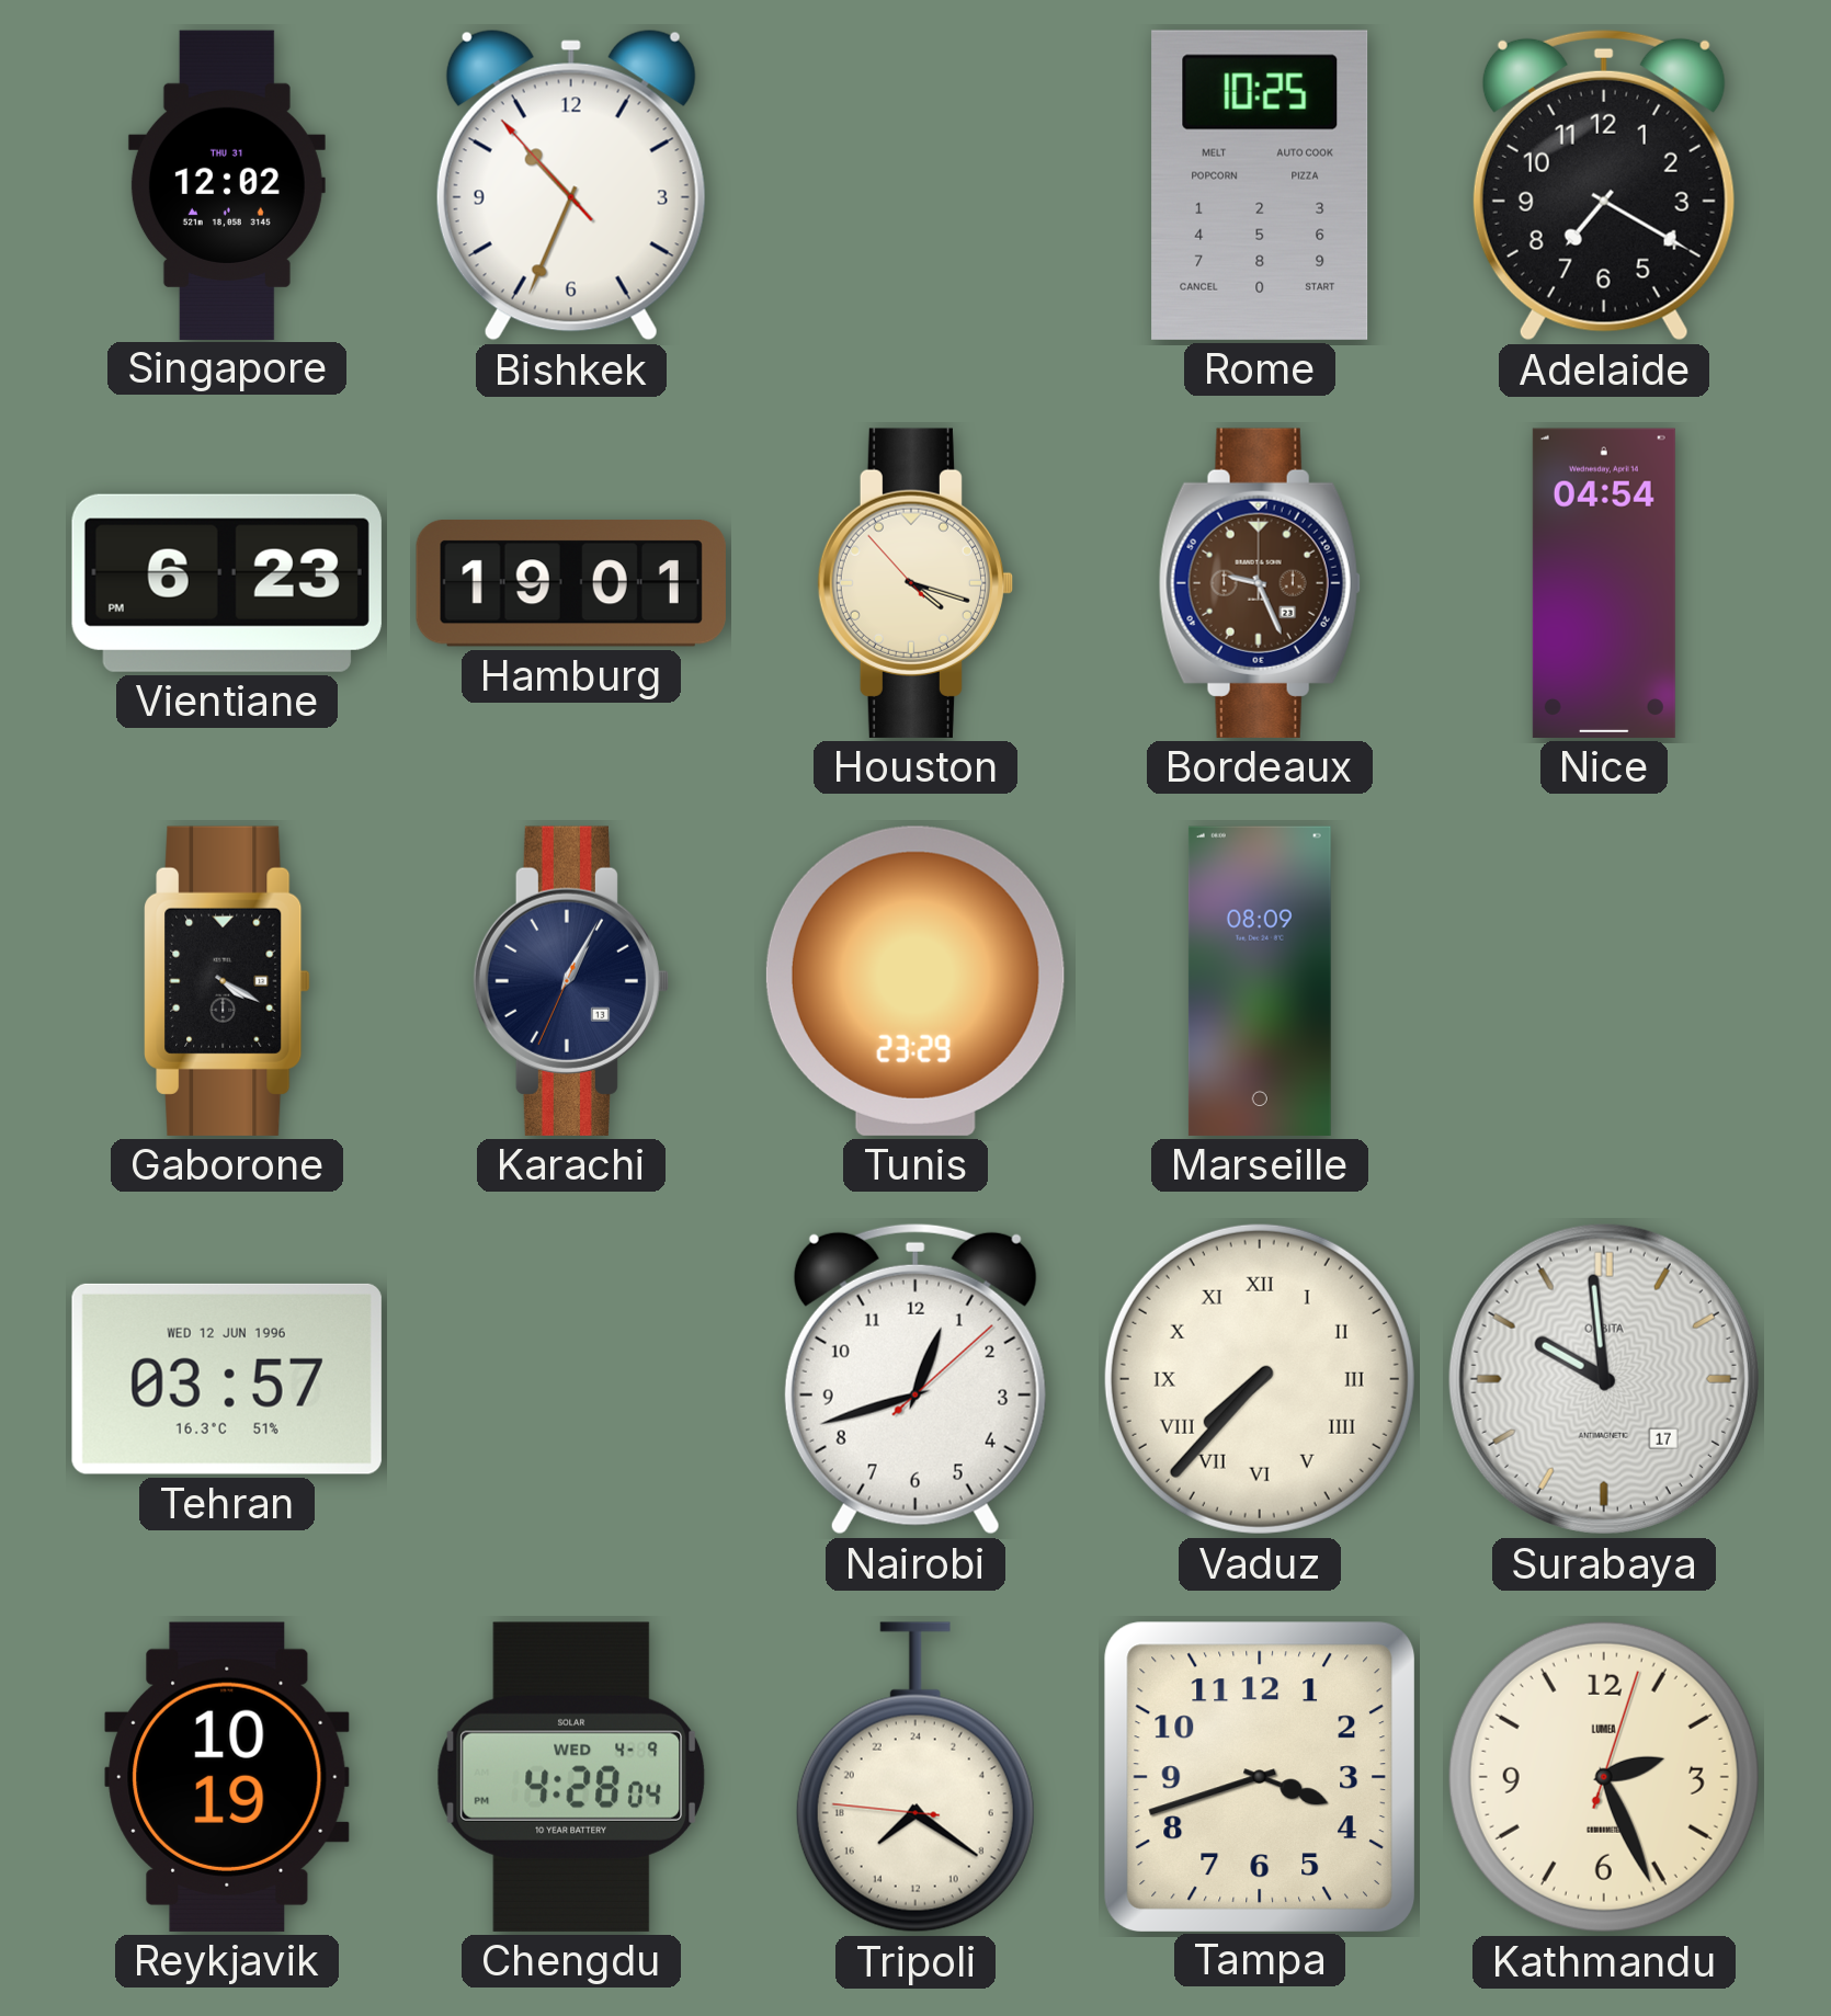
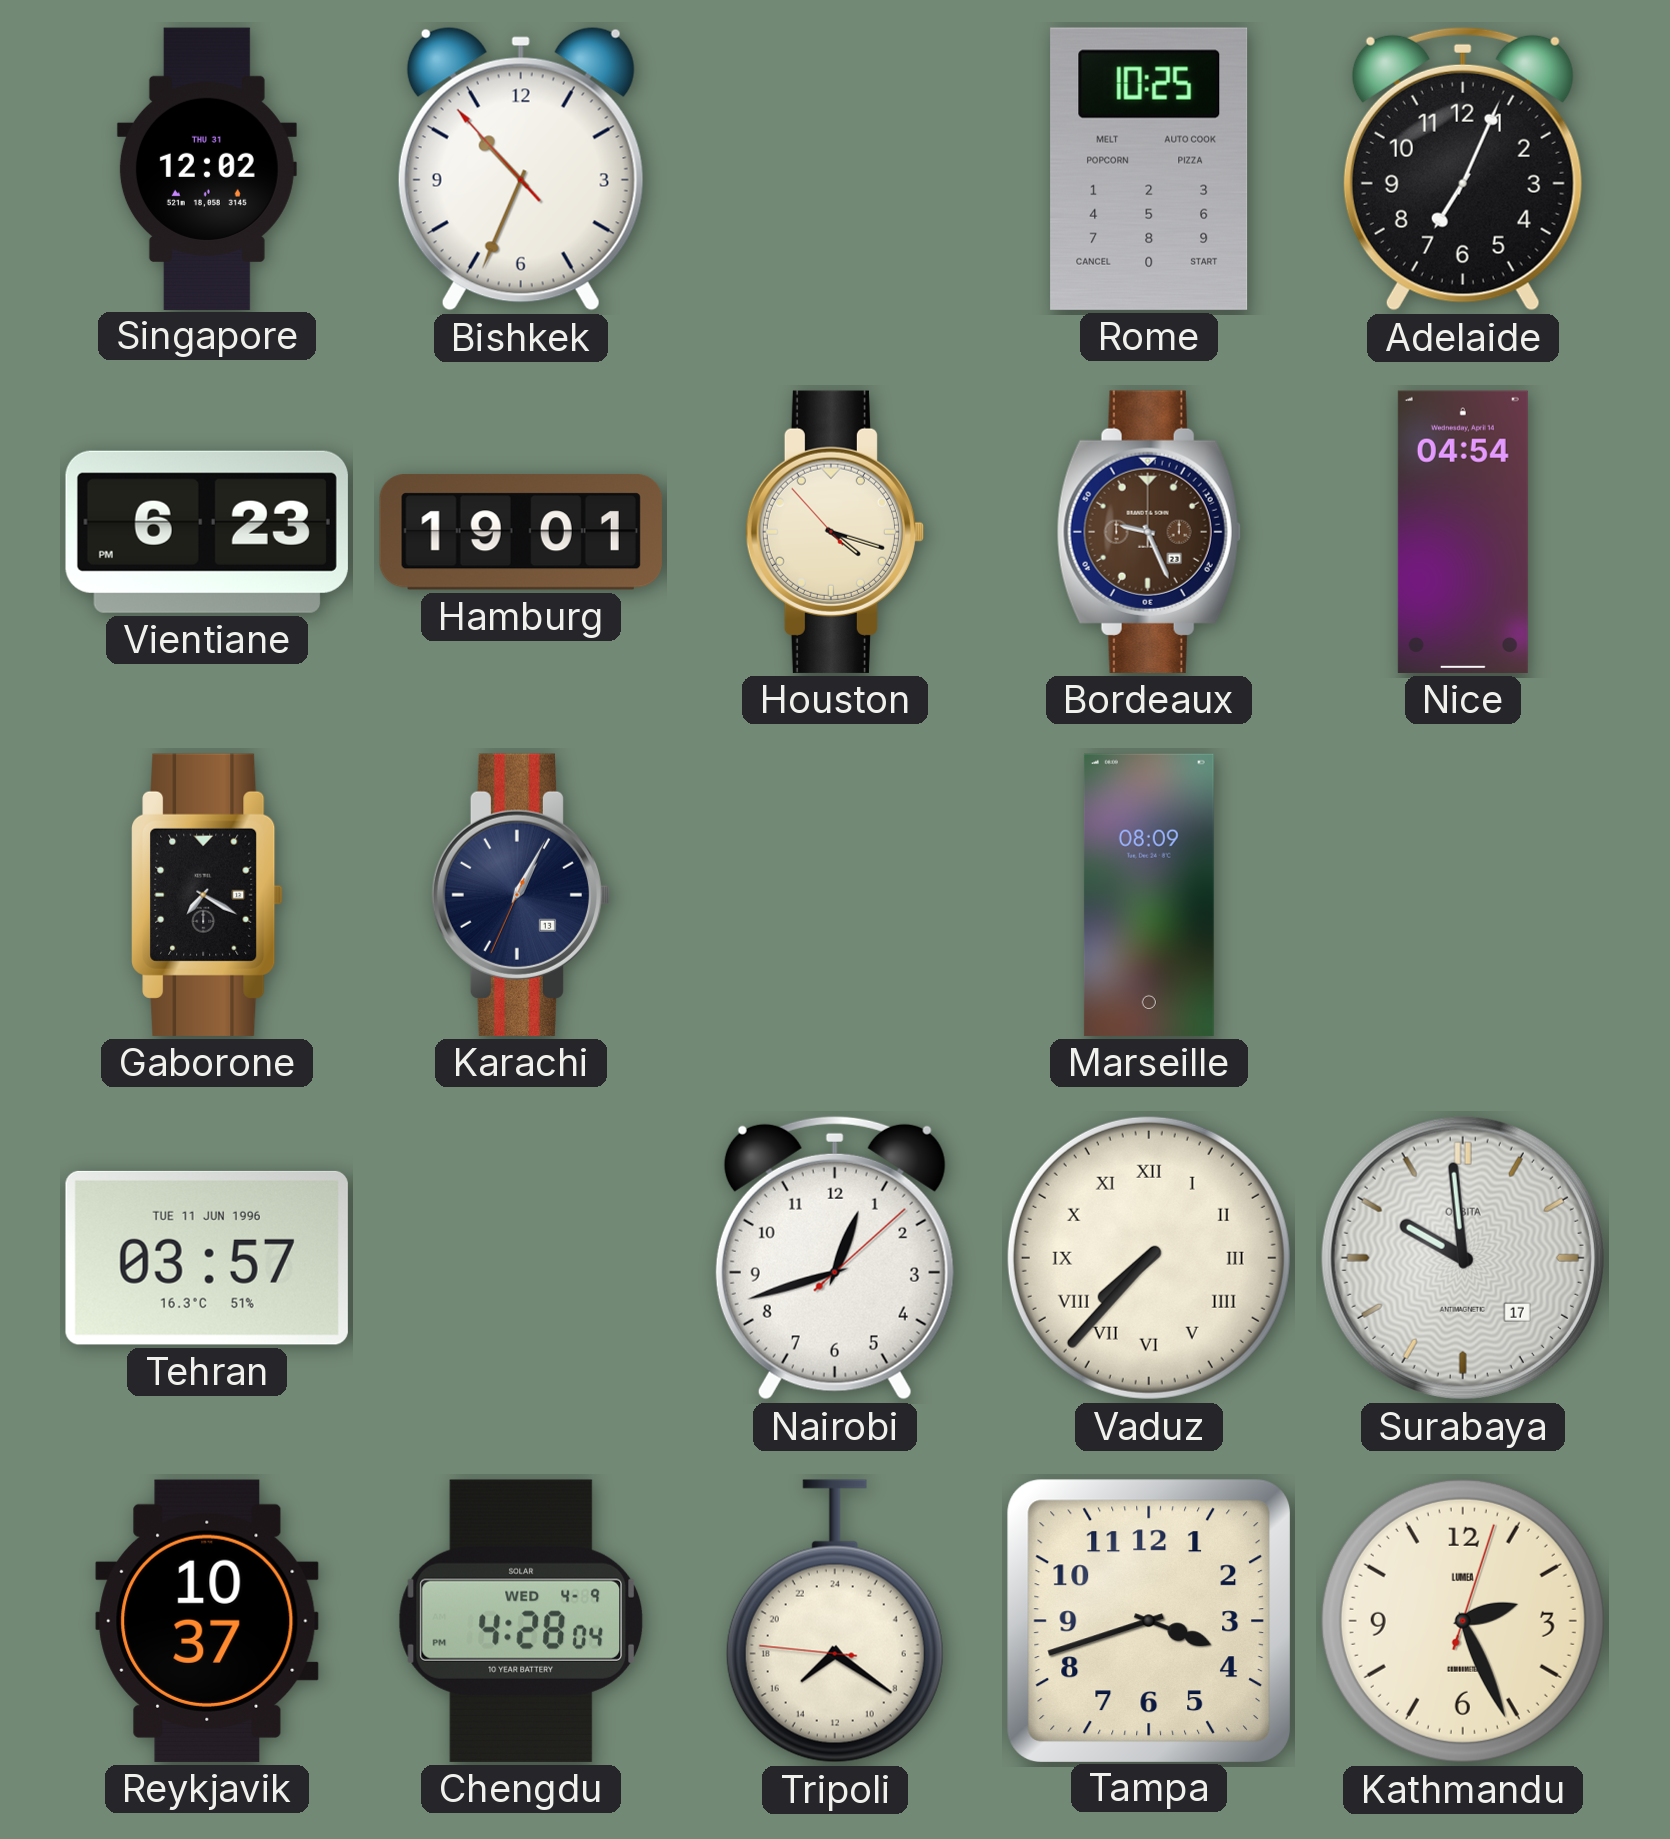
Adelaide: 7:20 -> 7:04 (1463, 169)
Gaborone: 4:20 -> 7:20 (207, 895)
Tunis: 23:29 -> none (915, 981)
Tehran date: WED 12 JUN 1996 -> TUE 11 JUN 1996 (207, 1258)
Reykjavik: 10:19 -> 10:37 (207, 1621)
